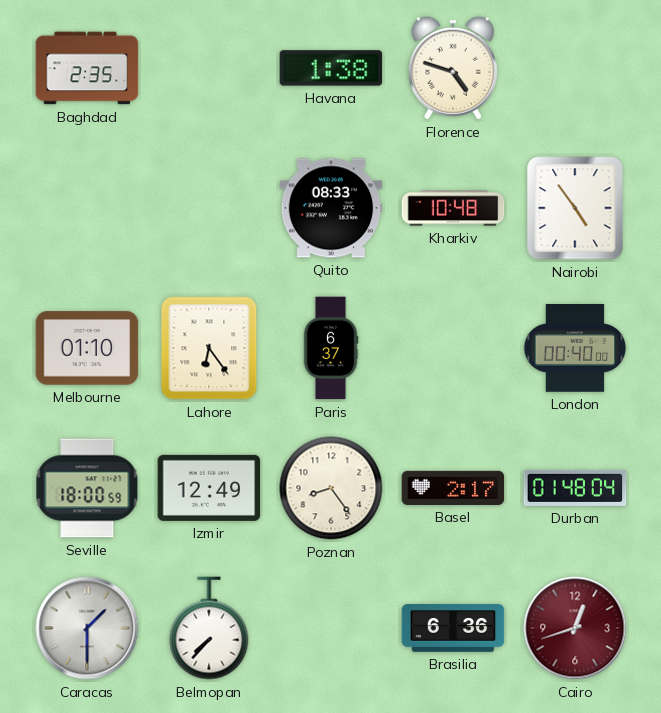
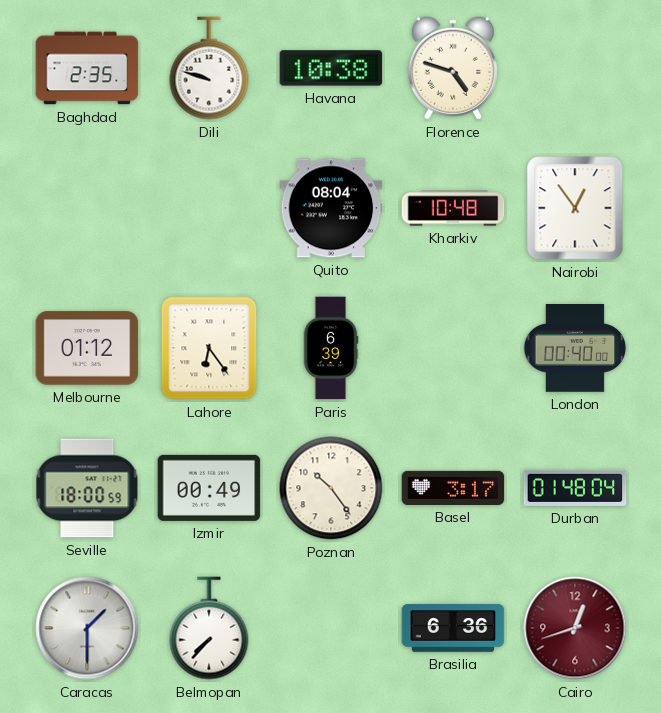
Dili: none -> 9:48 (209, 68)
Havana: 1:38 -> 10:38 (331, 68)
Quito: 08:33 -> 08:04 (331, 208)
Nairobi: 4:54 -> 12:54 (575, 208)
Melbourne: 01:10 -> 01:12 (87, 348)
Paris: 6:37 -> 6:39 (331, 348)
Izmir: 12:49 -> 00:49 (209, 488)
Poznan: 8:24 -> 10:24 (331, 488)
Basel: 2:17 -> 3:17 (453, 488)
